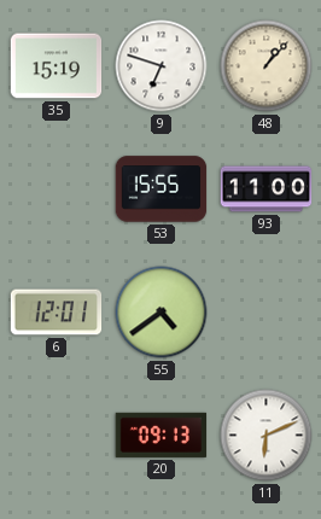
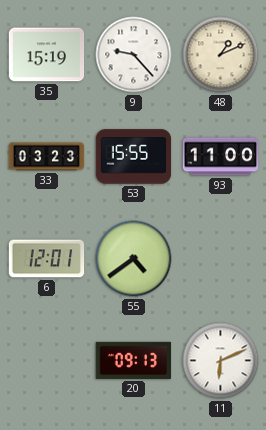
9: 6:48 -> 9:23 (134, 55)
48: 1:07 -> 1:11 (221, 55)
33: none -> 03:23 (47, 157)
